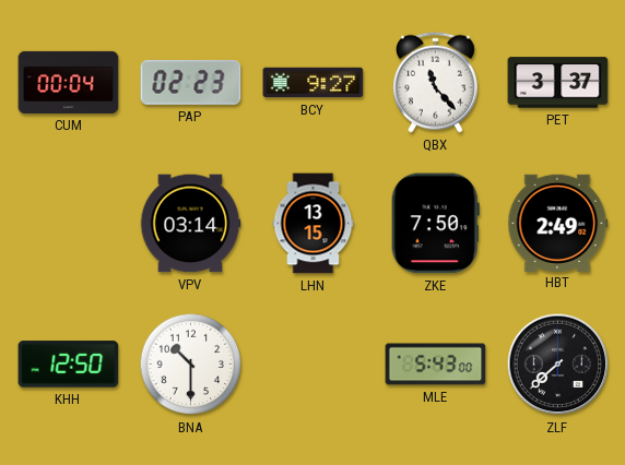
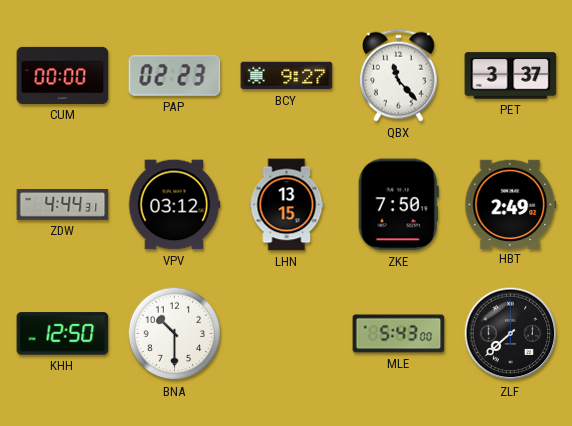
CUM: 00:04 -> 00:00 (63, 75)
ZDW: none -> 4:44 (63, 205)
VPV: 03:14 -> 03:12 (174, 205)
